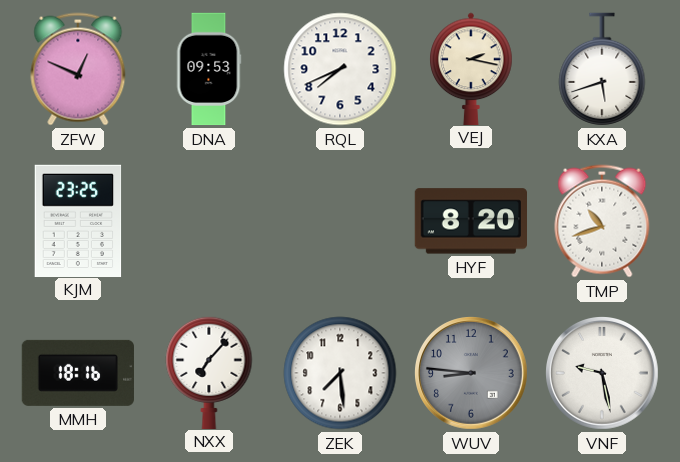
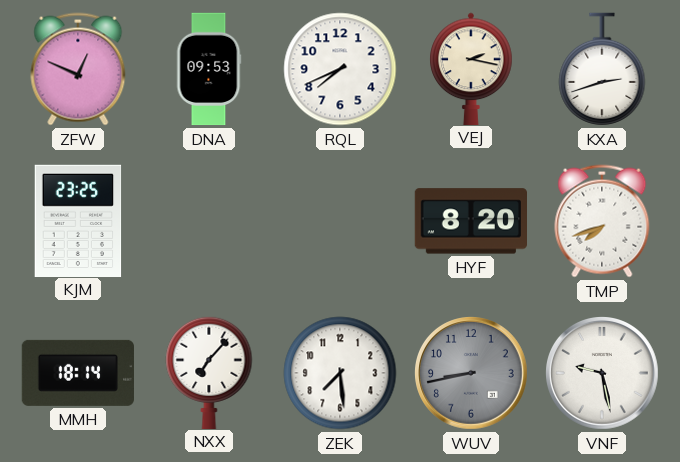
KXA: 5:42 -> 2:42 (602, 69)
TMP: 10:42 -> 7:42 (602, 221)
MMH: 18:16 -> 18:14 (78, 373)
WUV: 8:46 -> 8:43 (472, 374)
